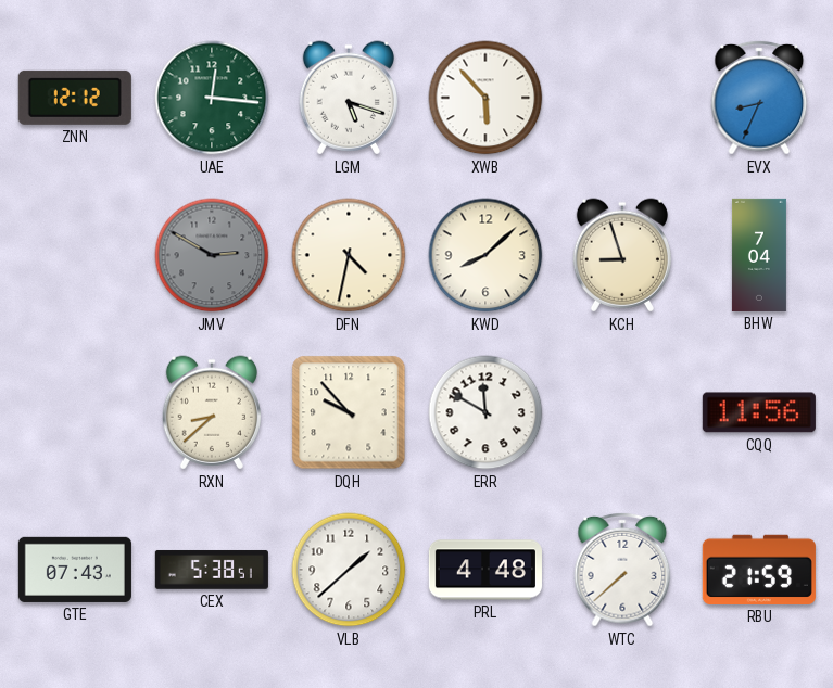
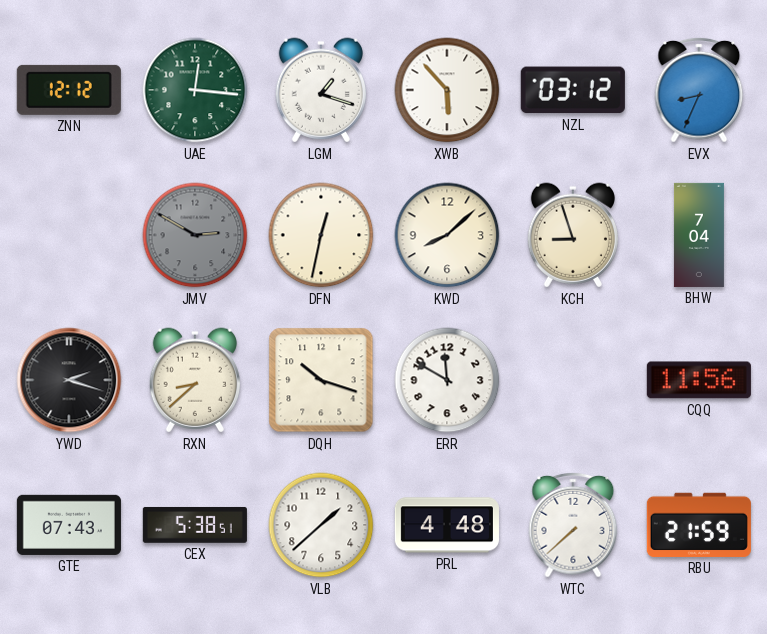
LGM: 5:18 -> 1:18 (321, 90)
NZL: none -> 03:12 (573, 90)
DFN: 4:32 -> 12:32 (321, 235)
YWD: none -> 2:18 (69, 380)
DQH: 9:53 -> 10:18 (321, 380)
